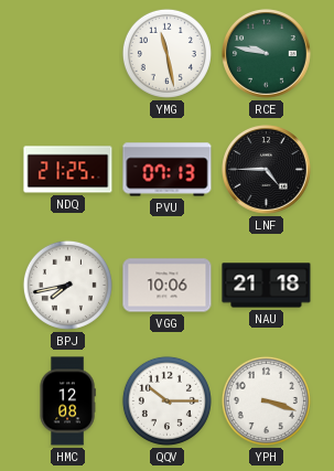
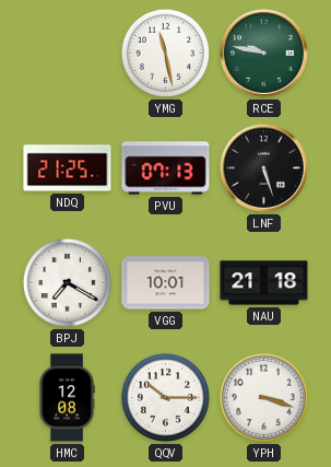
LNF: 4:45 -> 5:27 (264, 168)
BPJ: 7:43 -> 7:20 (67, 282)
VGG: 10:06 -> 10:01 (166, 283)
